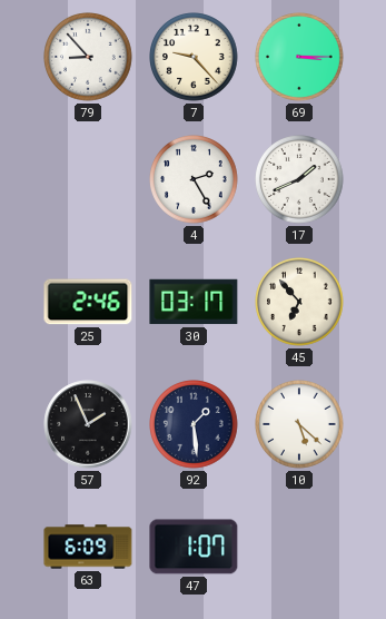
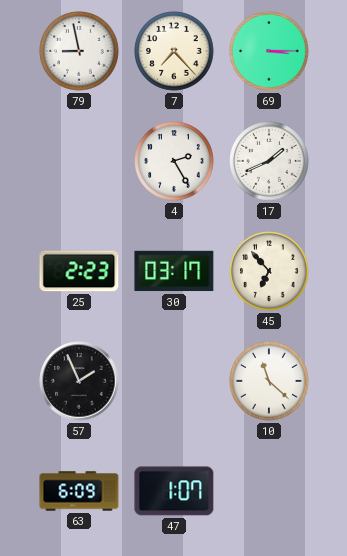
79: 8:53 -> 8:58 (80, 52)
7: 9:23 -> 7:23 (175, 52)
25: 2:46 -> 2:23 (79, 271)
92: 1:29 -> none (195, 425)
10: 5:22 -> 11:22 (270, 382)
